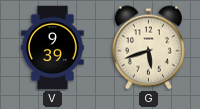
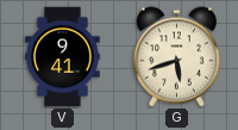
V: 9:39 -> 9:41 (63, 57)
